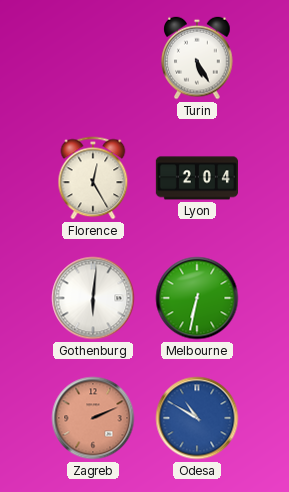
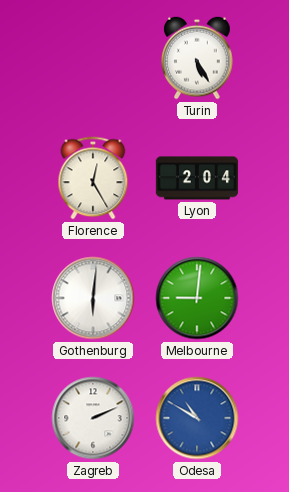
Melbourne: 6:32 -> 9:01 (197, 298)
Zagreb dial: salmon -> white (93, 418)
